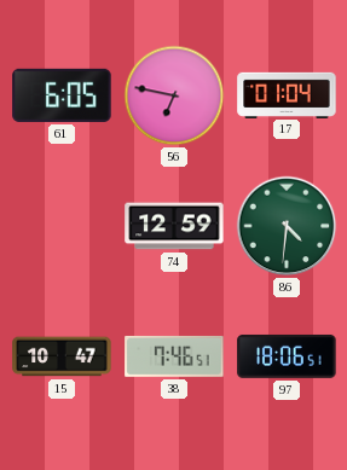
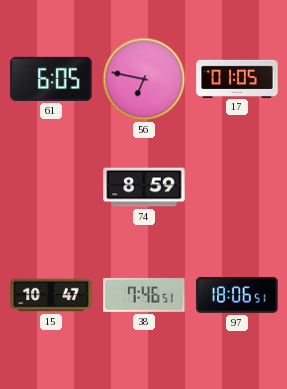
17: 01:04 -> 01:05 (237, 78)
74: 12:59 -> 8:59 (144, 187)
86: 4:31 -> none (287, 226)
